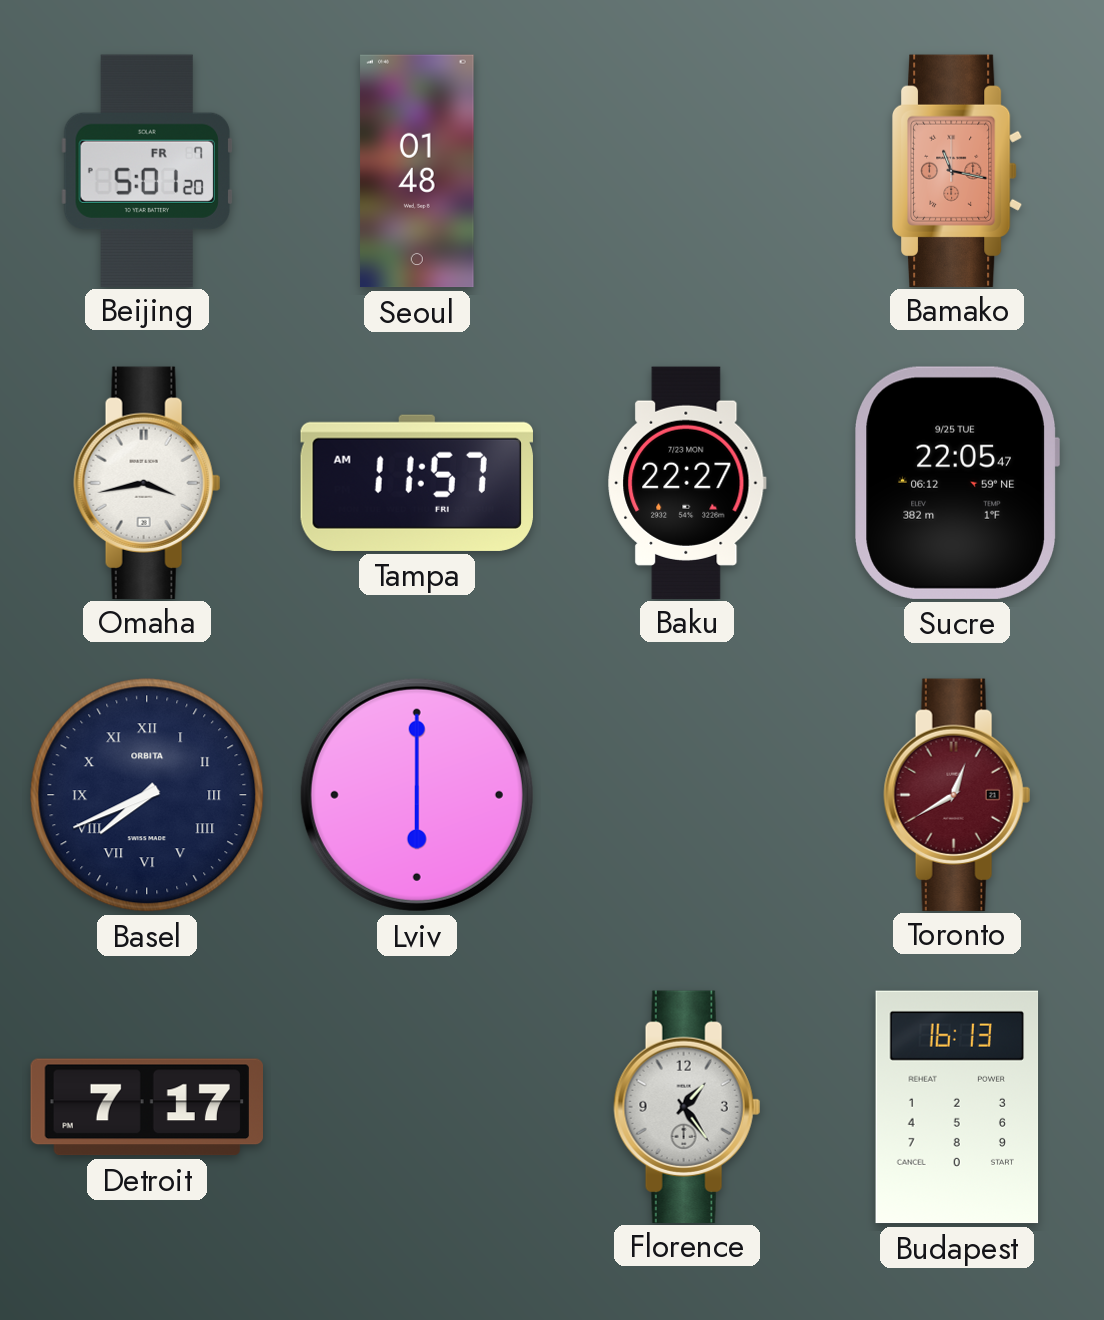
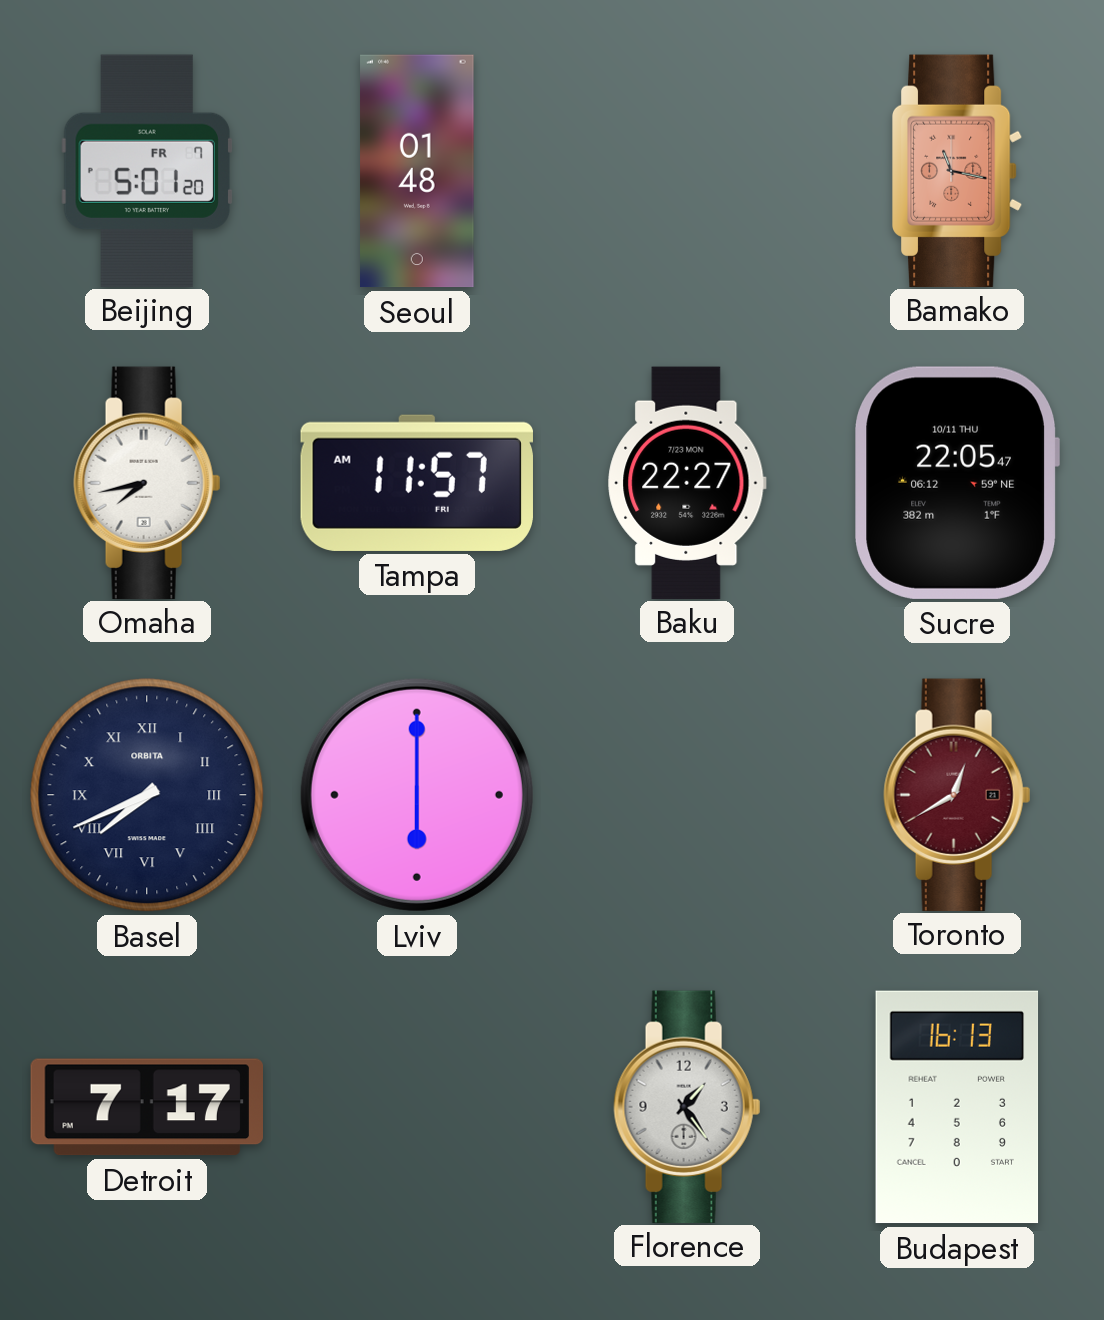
Omaha: 3:43 -> 7:43 (147, 482)
Sucre date: 9/25 TUE -> 10/11 THU (957, 483)
